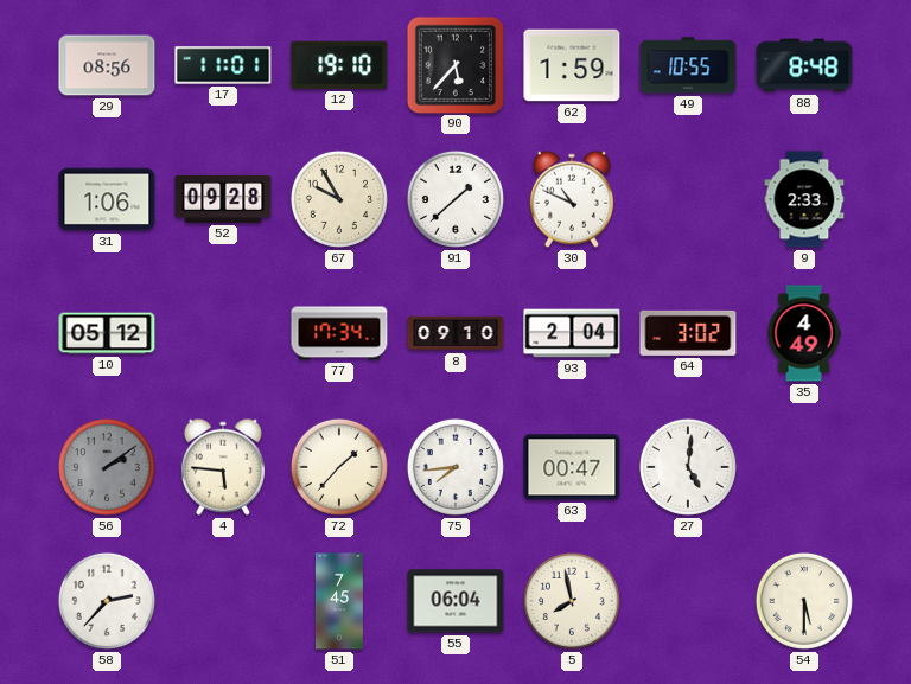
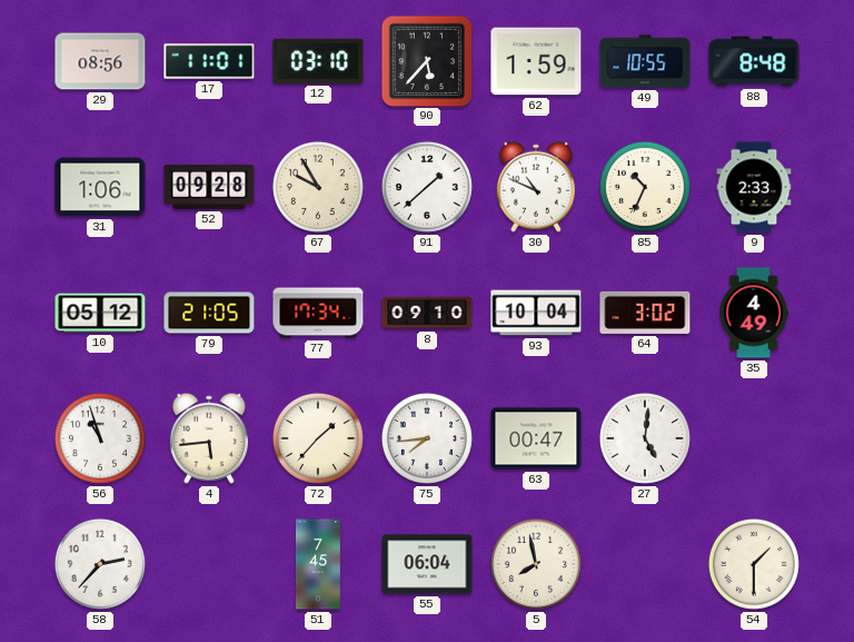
12: 19:10 -> 03:10 (318, 61)
85: none -> 10:34 (645, 187)
79: none -> 21:05 (209, 313)
93: 2:04 -> 10:04 (536, 313)
56: 2:09 -> 10:57 (100, 438)
56 dial: grey -> white (100, 438)
4: 5:46 -> 5:44 (209, 438)
54: 5:30 -> 1:30 (754, 564)
